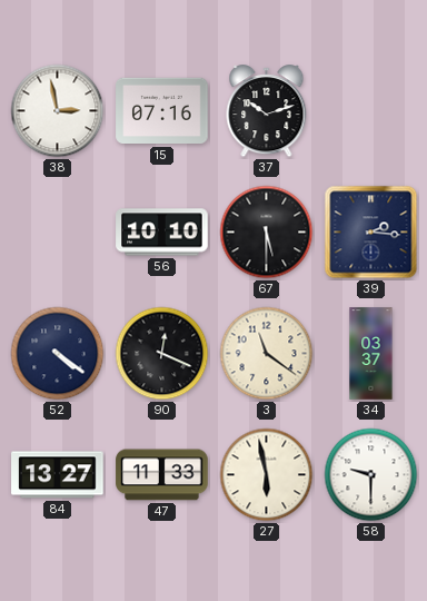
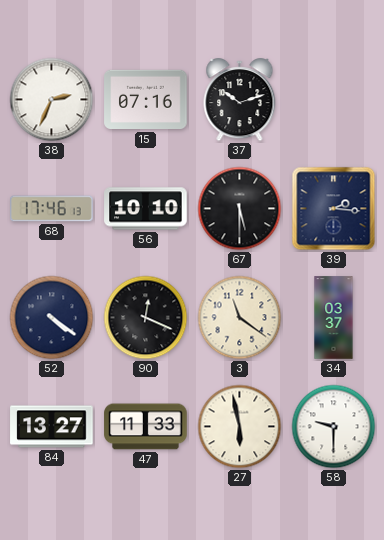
38: 2:58 -> 2:34 (52, 100)
68: none -> 17:46 (52, 209)
